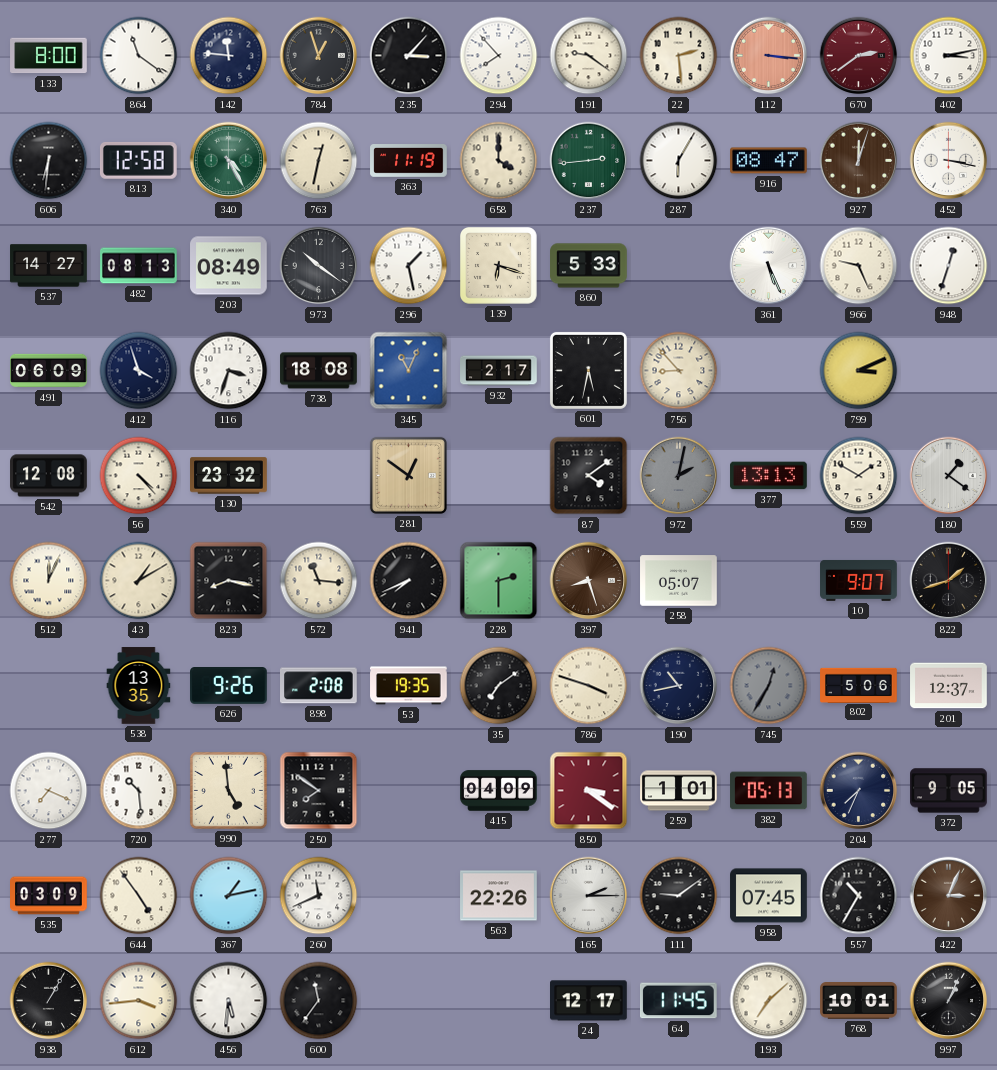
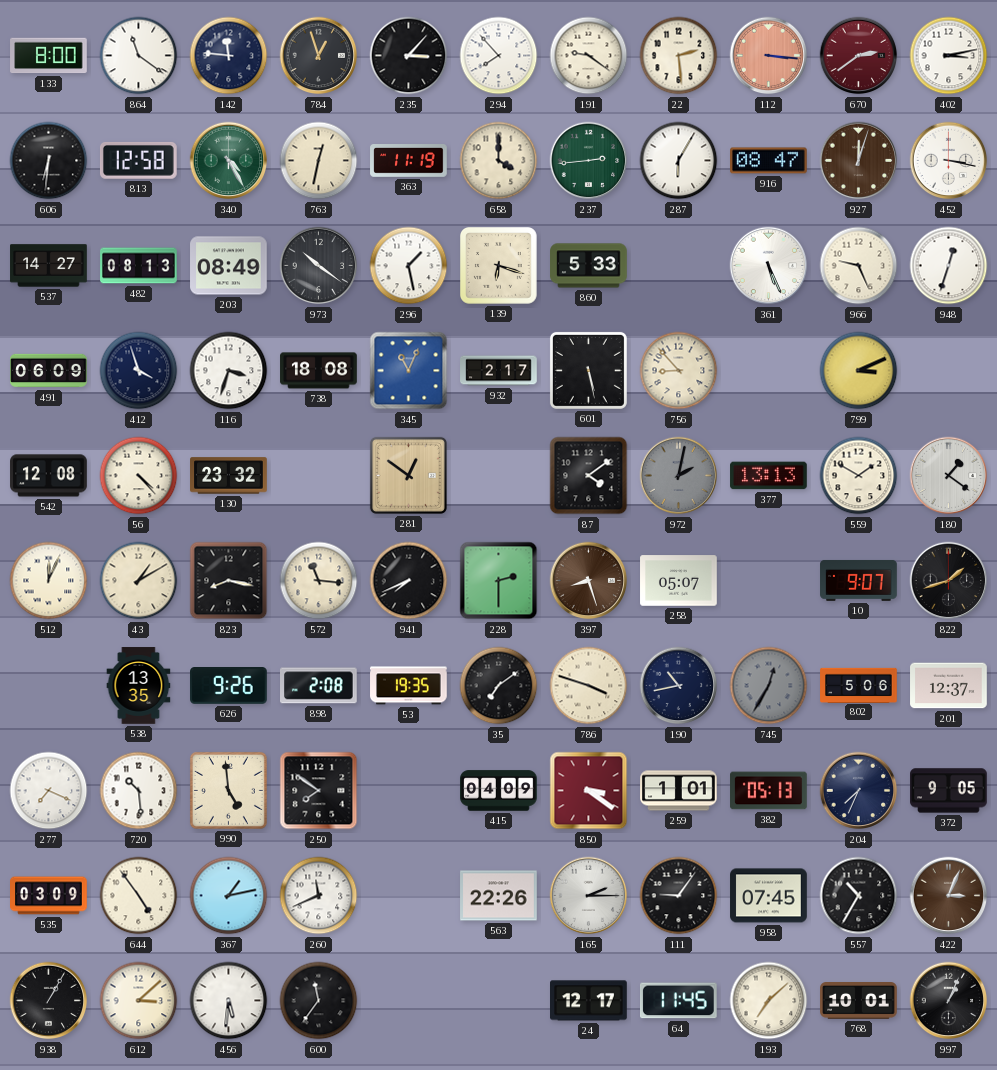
601: 5:32 -> 5:28 (588, 370)
111: 9:09 -> 9:06 (679, 896)
612: 3:44 -> 3:08 (139, 1001)
